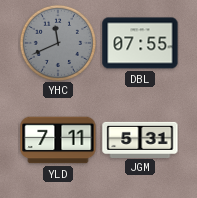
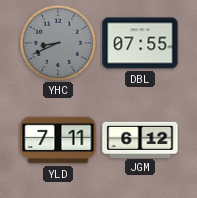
YHC: 11:41 -> 8:41 (58, 43)
JGM: 5:31 -> 6:12 (140, 139)
